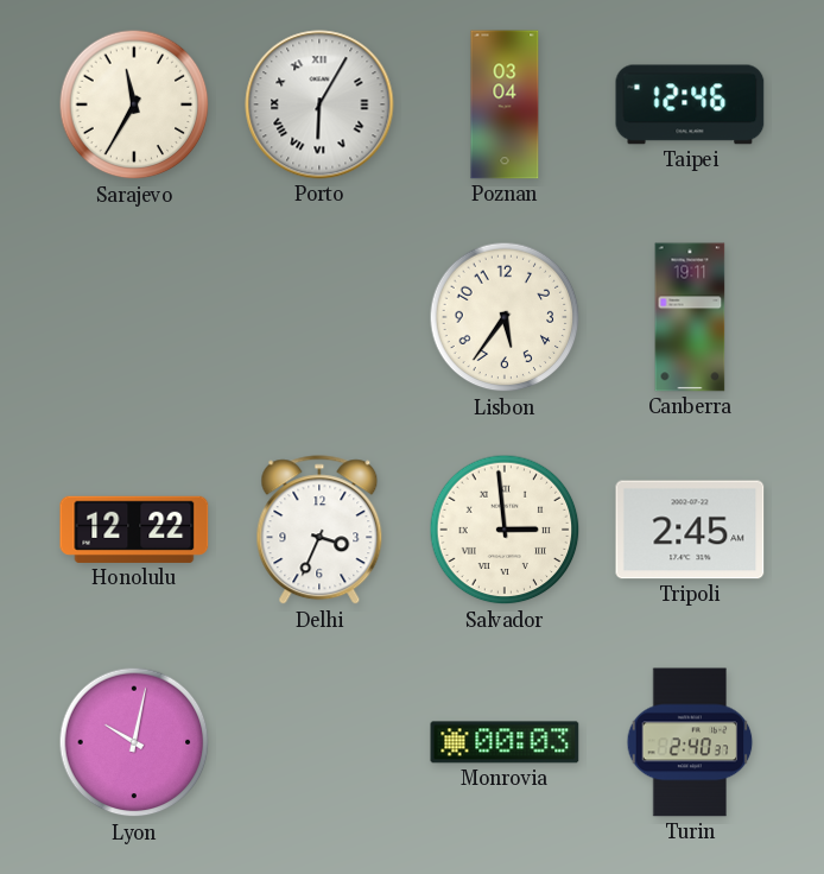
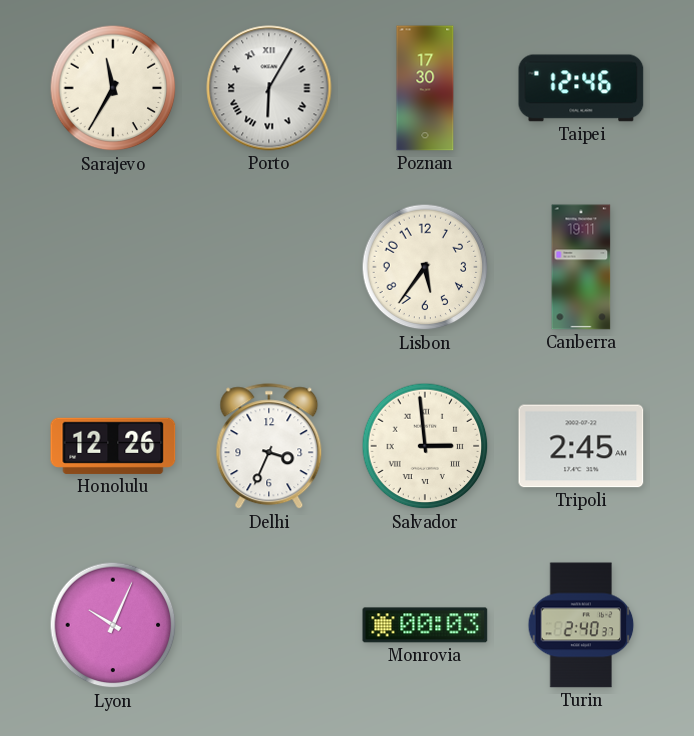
Poznan: 03:04 -> 17:30 (425, 88)
Honolulu: 12:22 -> 12:26 (113, 446)
Lyon: 10:02 -> 10:04 (113, 625)
